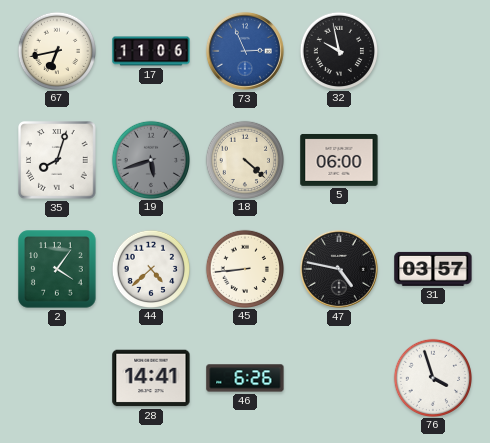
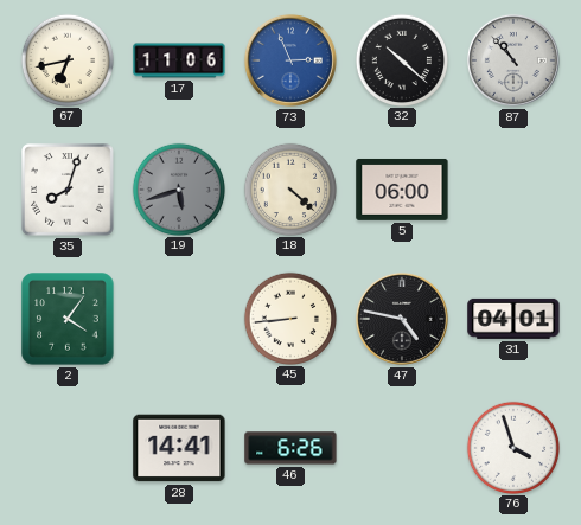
32: 9:58 -> 10:22 (401, 59)
87: none -> 10:53 (513, 60)
44: 4:38 -> none (150, 268)
31: 03:57 -> 04:01 (513, 319)
